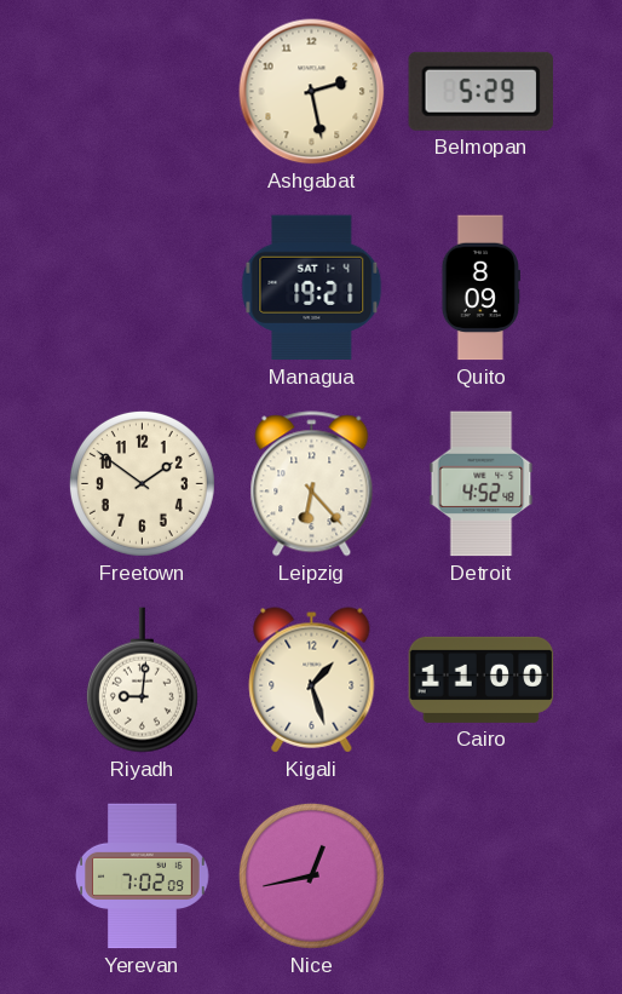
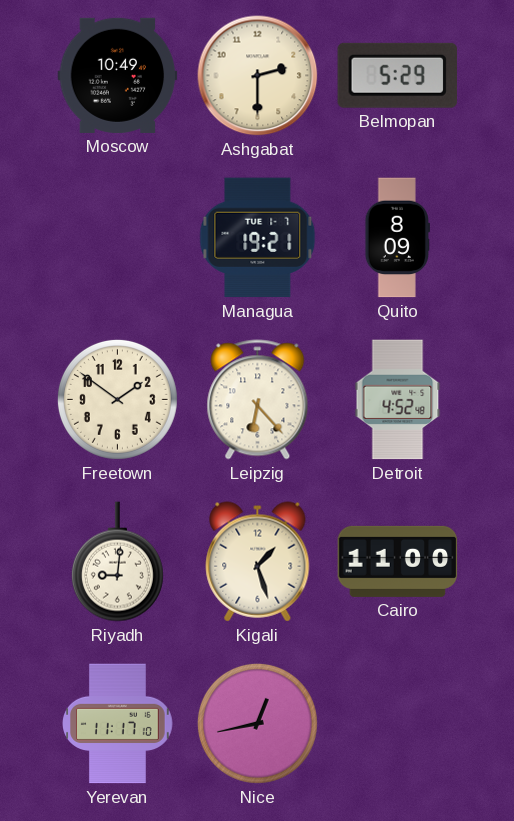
Moscow: none -> 10:49 (118, 75)
Ashgabat: 2:28 -> 2:30 (258, 76)
Managua date: SAT 1-4 -> TUE 1-7 (258, 238)
Yerevan: 7:02 -> 11:17 (118, 724)
